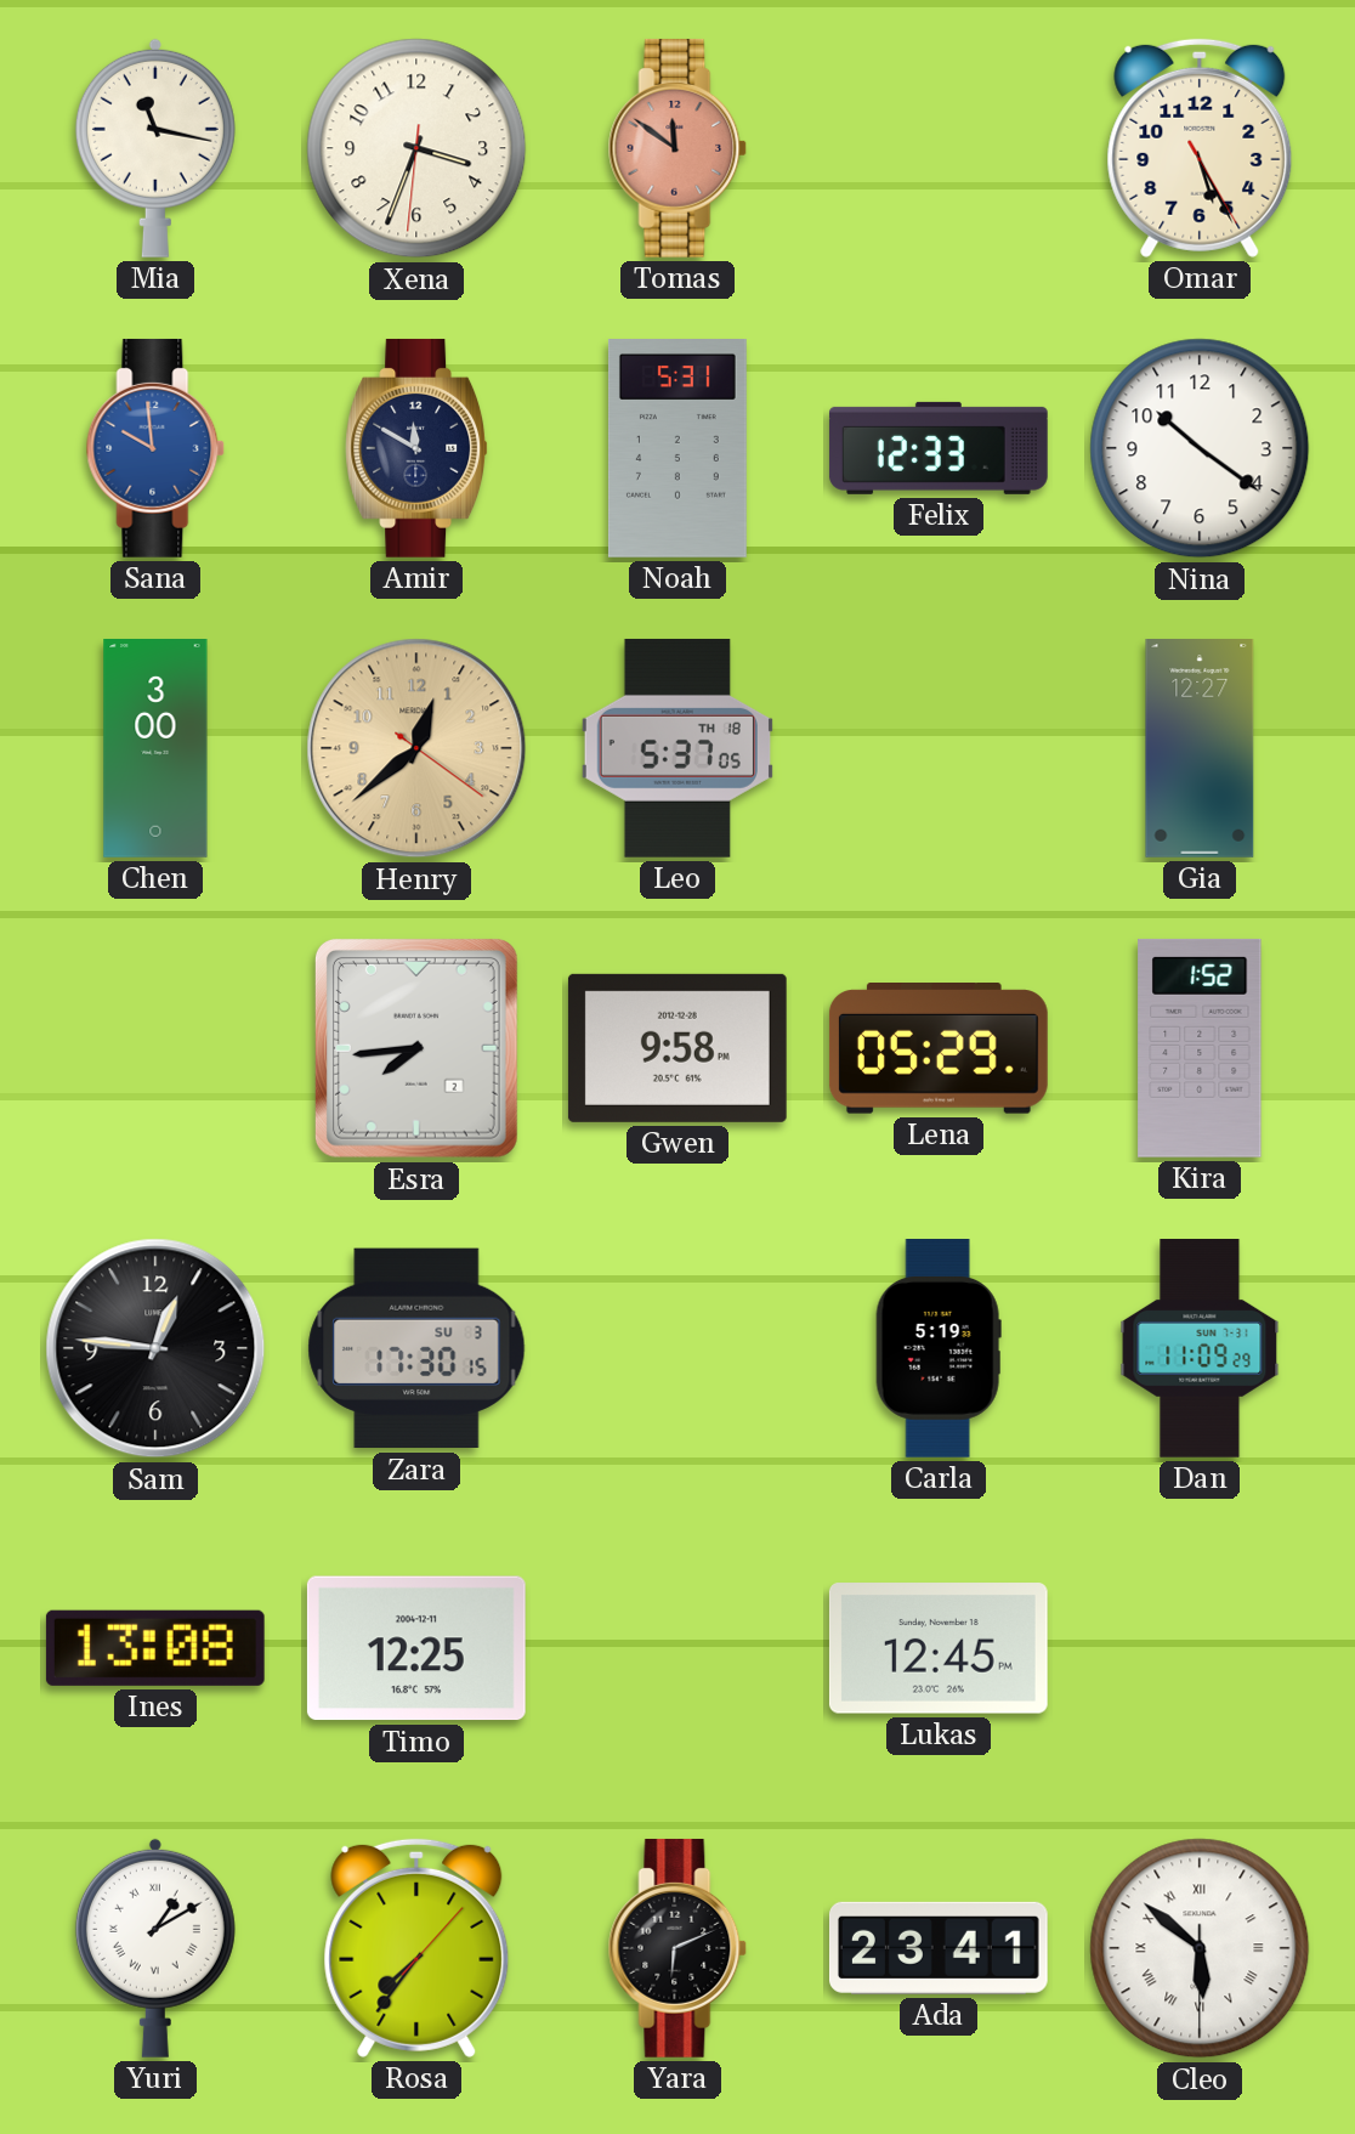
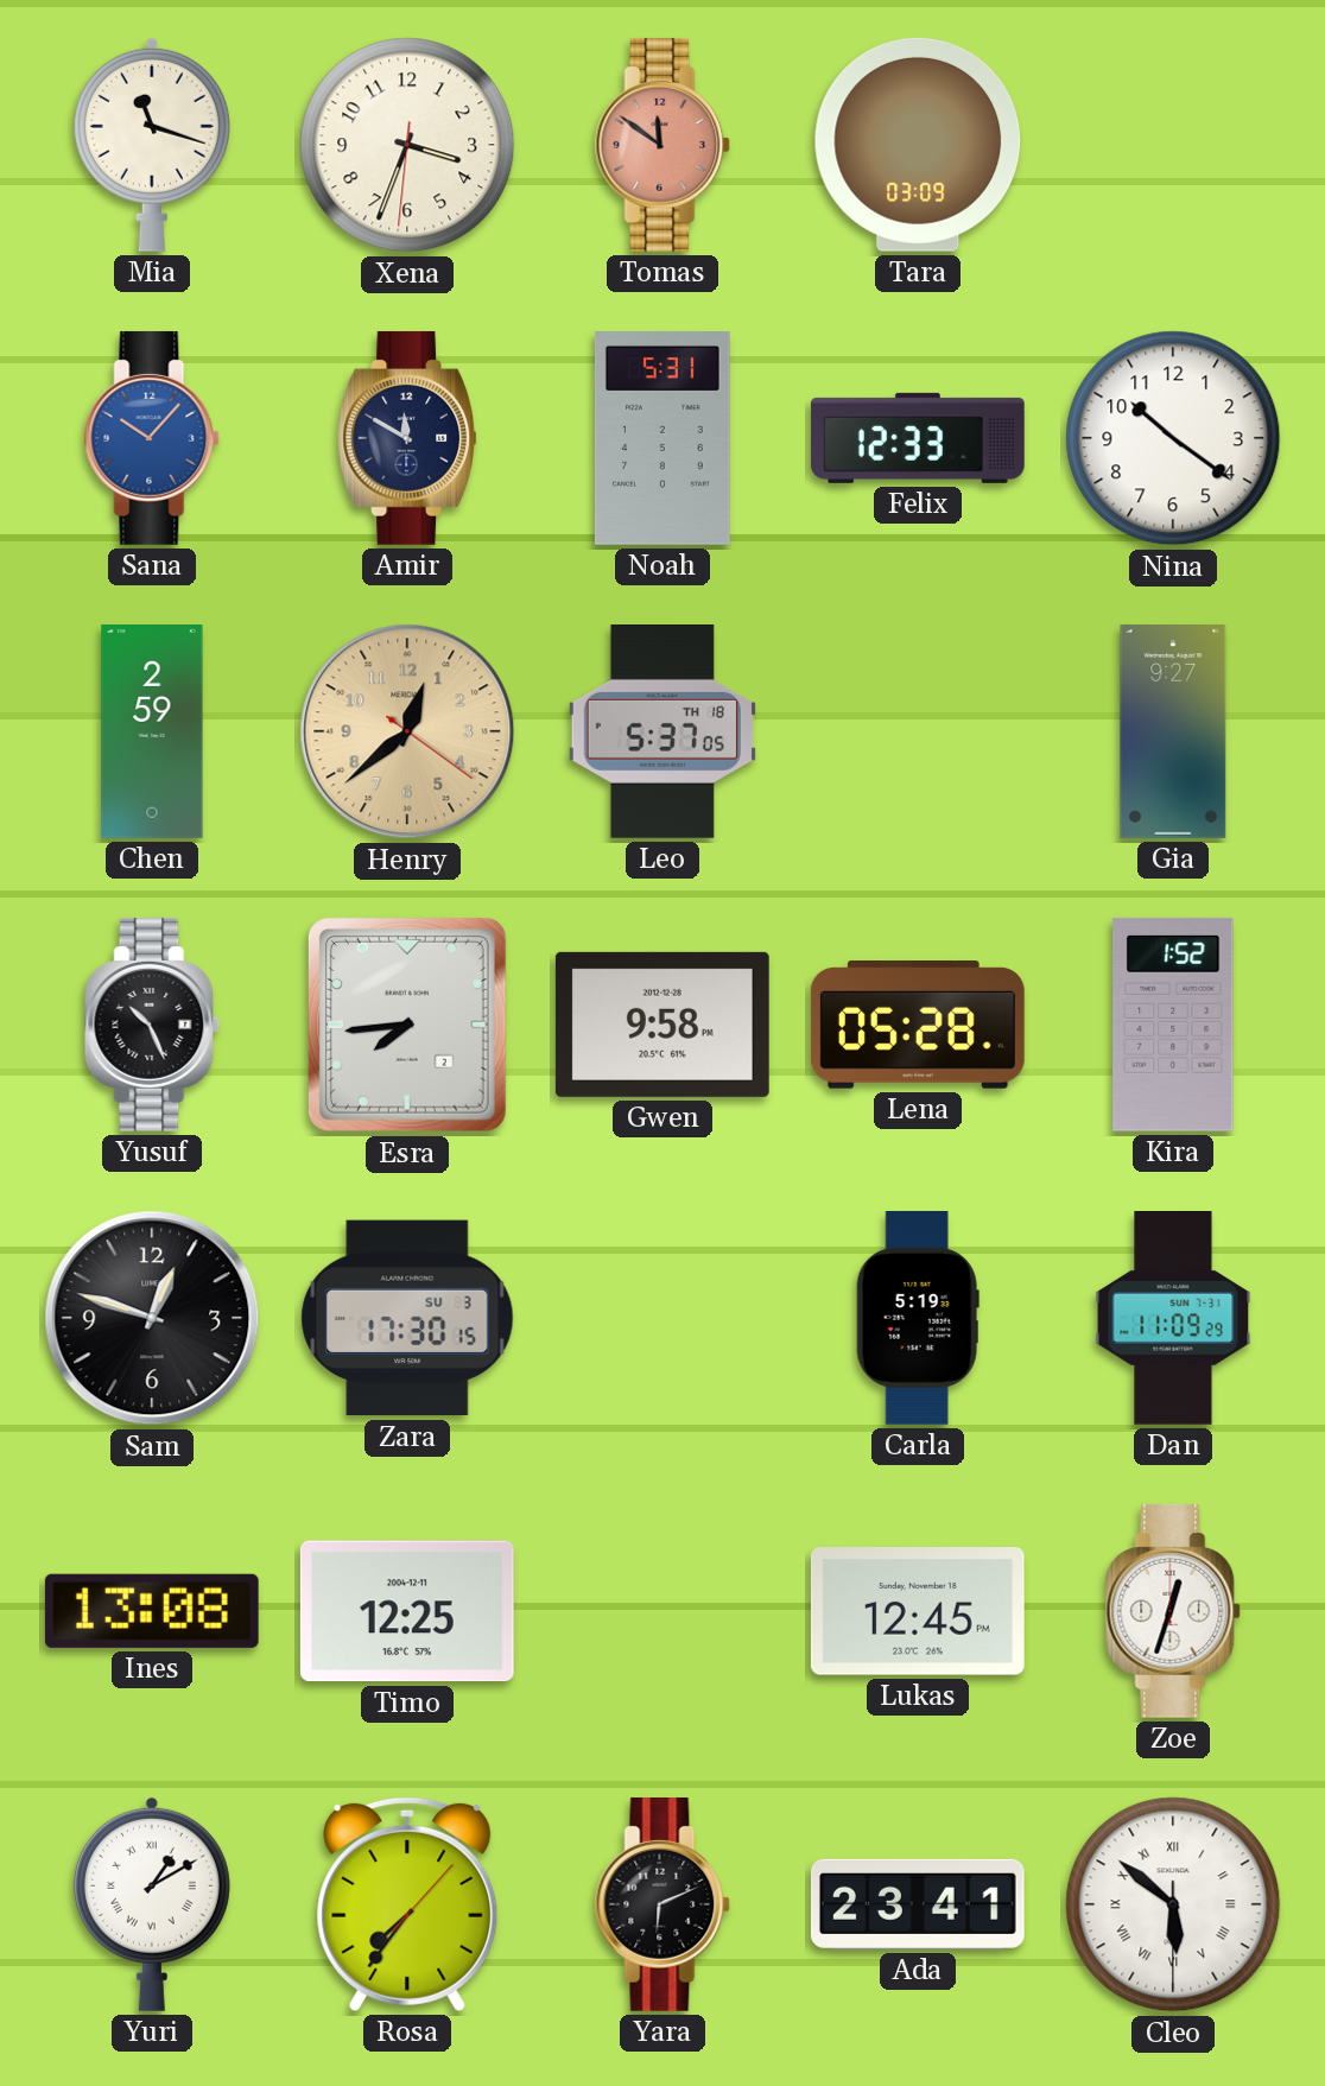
Mia: 11:17 -> 11:18 (152, 145)
Tara: none -> 03:09 (918, 145)
Omar: 5:25 -> none (1200, 148)
Sana: 9:59 -> 10:07 (152, 438)
Chen: 3:00 -> 2:59 (152, 733)
Gia: 12:27 -> 9:27 (1173, 733)
Yusuf: none -> 10:26 (152, 1025)
Lena: 05:29 -> 05:28 (918, 1026)
Sam: 12:46 -> 12:48 (152, 1318)
Zoe: none -> 12:33 (1173, 1611)
